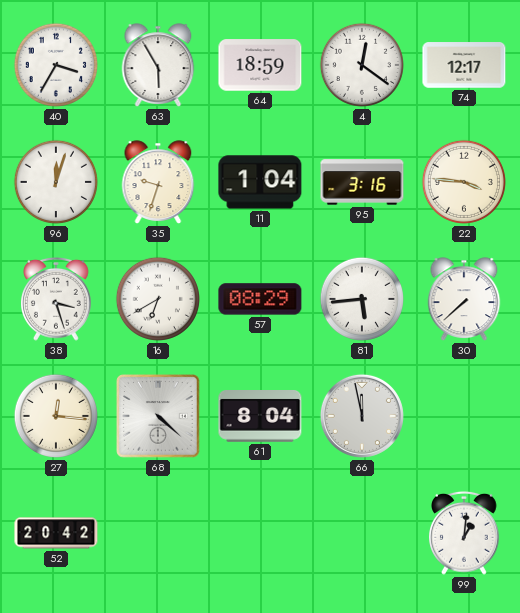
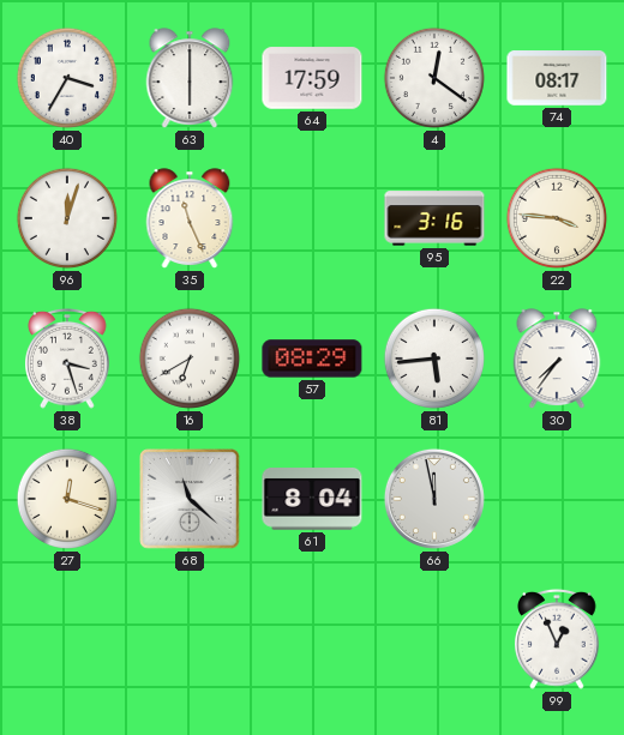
63: 5:55 -> 6:00 (190, 78)
64: 18:59 -> 17:59 (312, 78)
74: 12:17 -> 08:17 (557, 78)
35: 9:33 -> 11:26 (190, 218)
11: 1:04 -> none (260, 182)
30: 7:38 -> 7:36 (557, 359)
27: 12:16 -> 12:18 (67, 499)
68: 4:22 -> 11:22 (190, 499)
52: 20:42 -> none (56, 533)
99: 1:01 -> 12:56 (558, 639)
